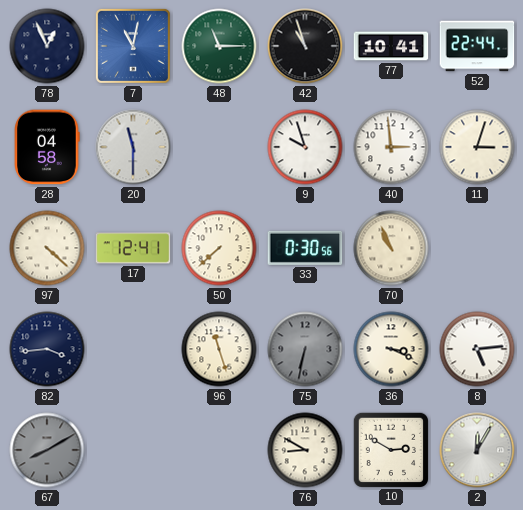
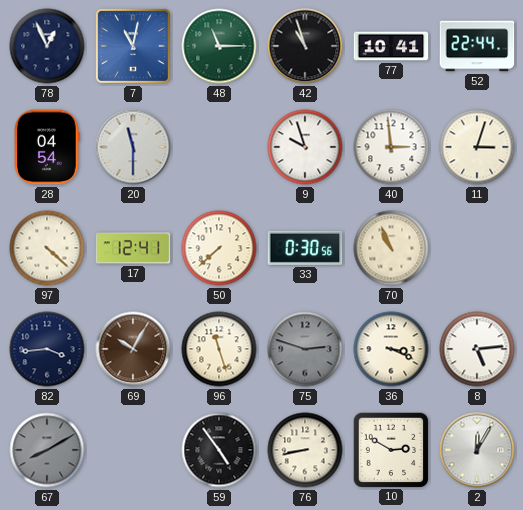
28: 04:58 -> 04:54 (47, 147)
69: none -> 10:05 (133, 349)
75: 6:32 -> 2:48 (305, 349)
59: none -> 4:54 (219, 450)
76: 8:50 -> 8:43 (305, 450)
